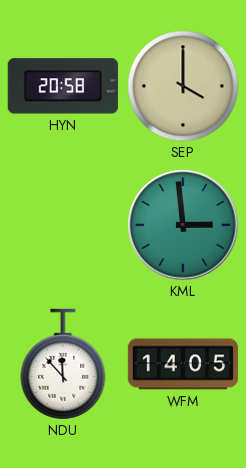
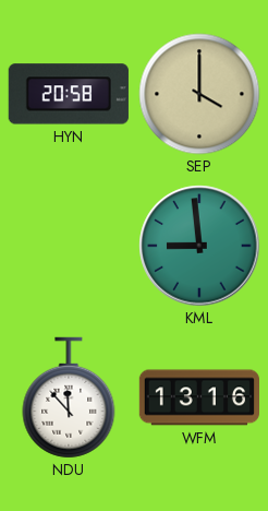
KML: 2:59 -> 8:59 (199, 246)
WFM: 14:05 -> 13:16 (198, 397)
